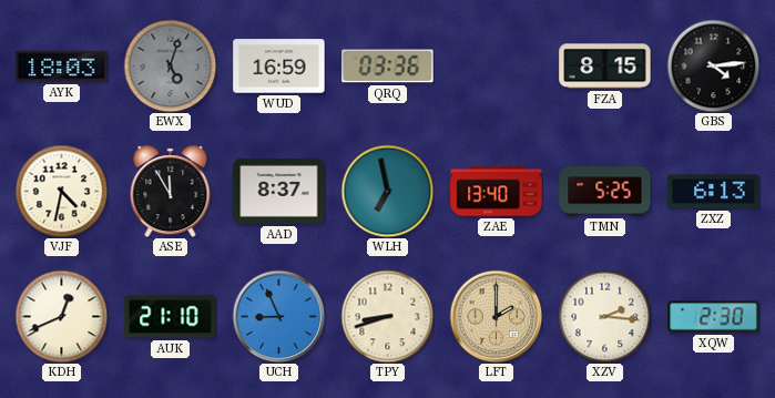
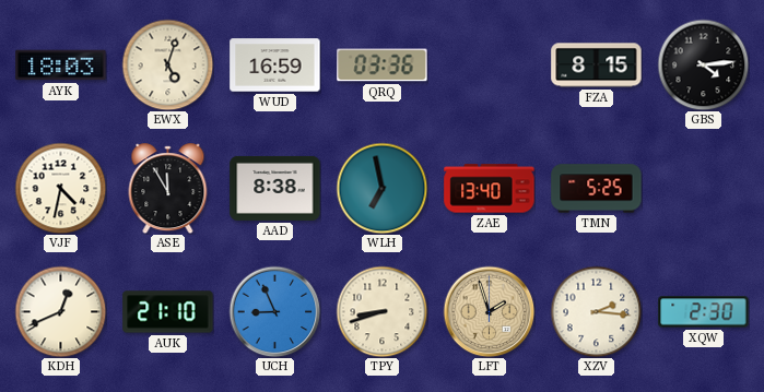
EWX dial: grey -> cream (167, 64)
AAD: 8:37 -> 8:38 (275, 188)
ZXZ: 6:13 -> none (714, 192)
LFT: 2:00 -> 1:57 (489, 311)
